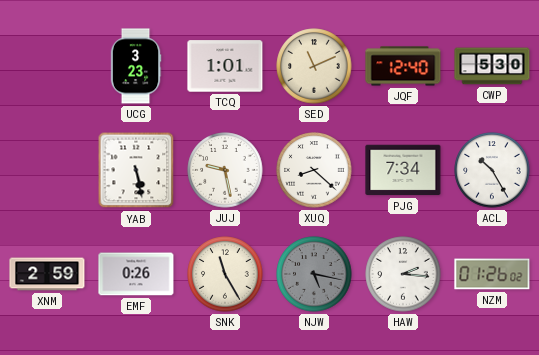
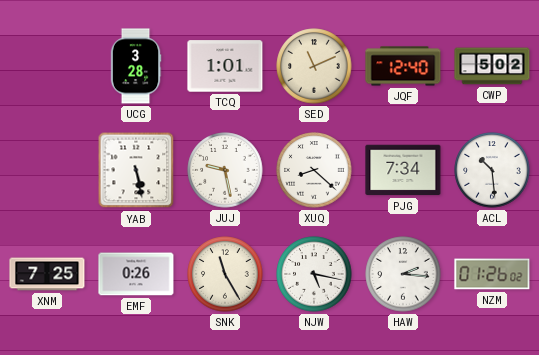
UCG: 3:23 -> 3:28 (136, 66)
CWP: 5:30 -> 5:02 (492, 66)
ACL: 10:25 -> 10:29 (492, 170)
XNM: 2:59 -> 7:25 (47, 274)
NJW dial: grey -> white (314, 274)
